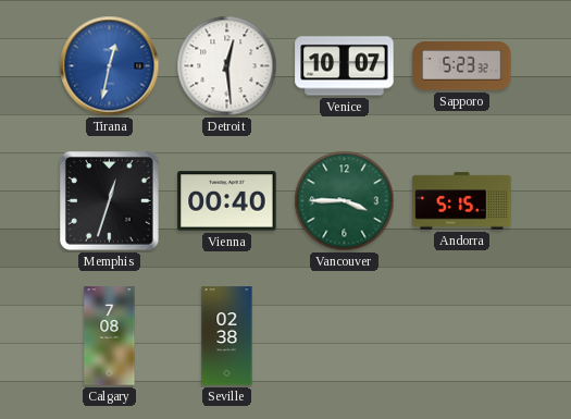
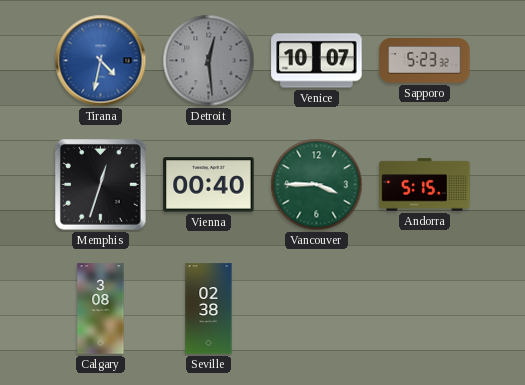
Tirana: 12:32 -> 4:32 (101, 61)
Detroit dial: white -> grey (209, 61)
Calgary: 7:08 -> 3:08 (101, 309)
